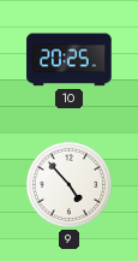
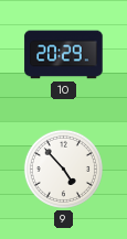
10: 20:25 -> 20:29 (64, 55)
